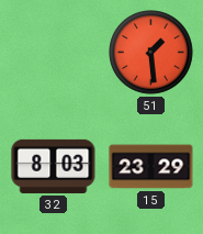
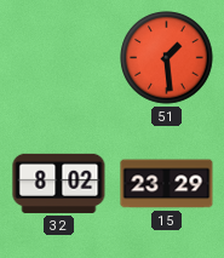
32: 8:03 -> 8:02 (59, 183)
